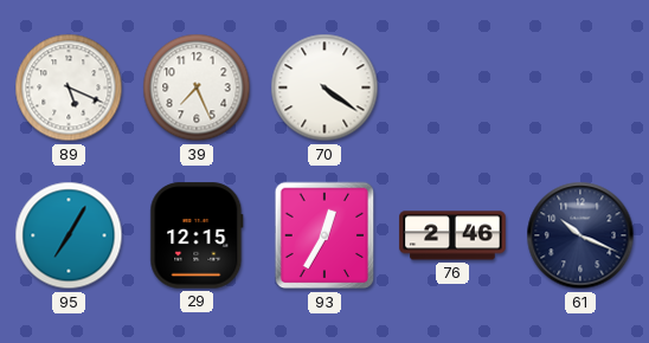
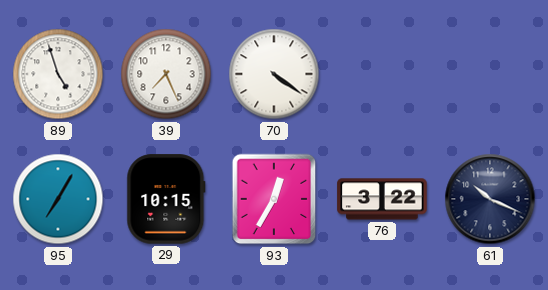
89: 5:19 -> 4:57 (58, 74)
29: 12:15 -> 10:15 (166, 199)
76: 2:46 -> 3:22 (382, 199)
